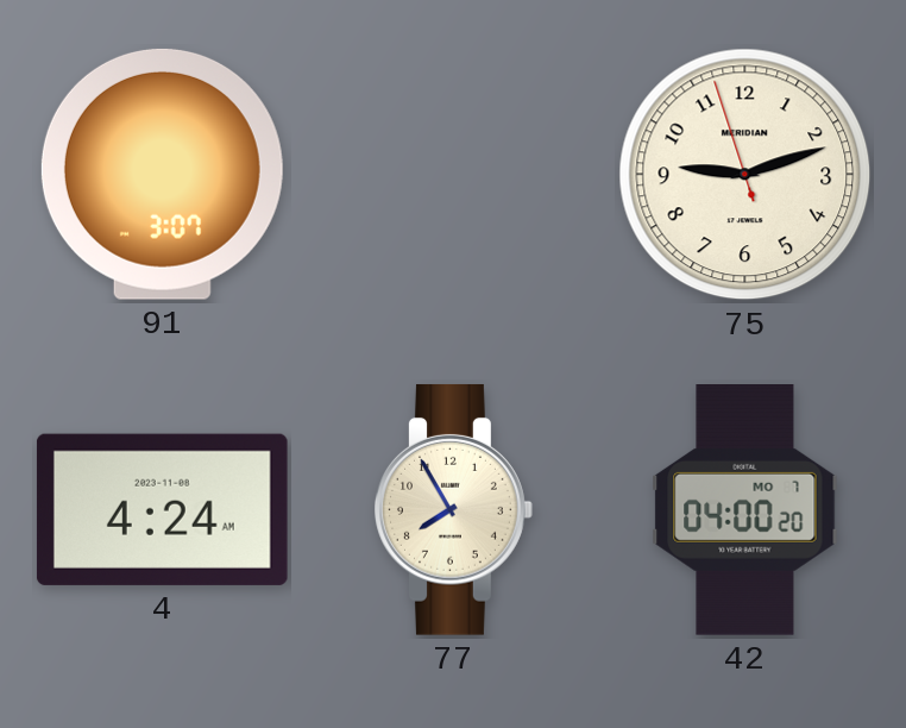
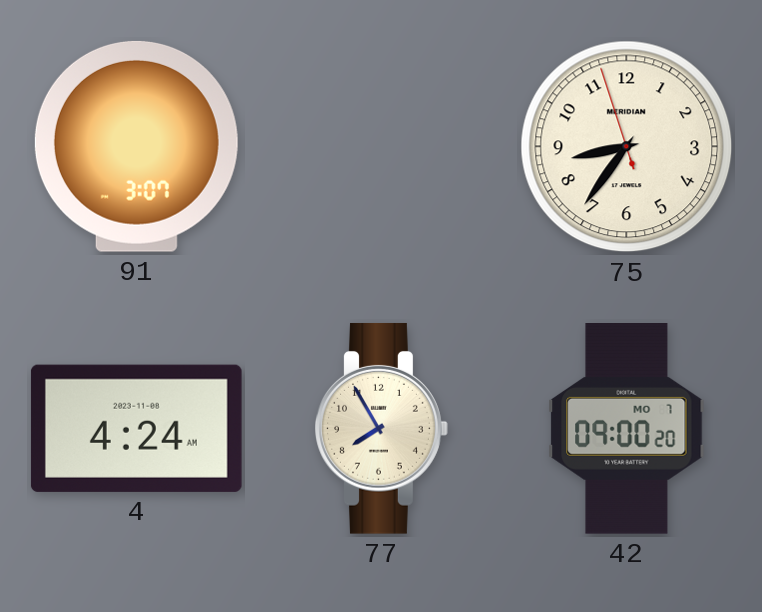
75: 9:11 -> 8:35 (627, 147)
42: 04:00 -> 09:00 (627, 429)
